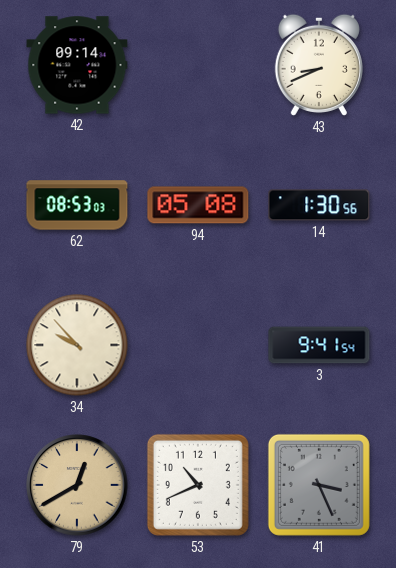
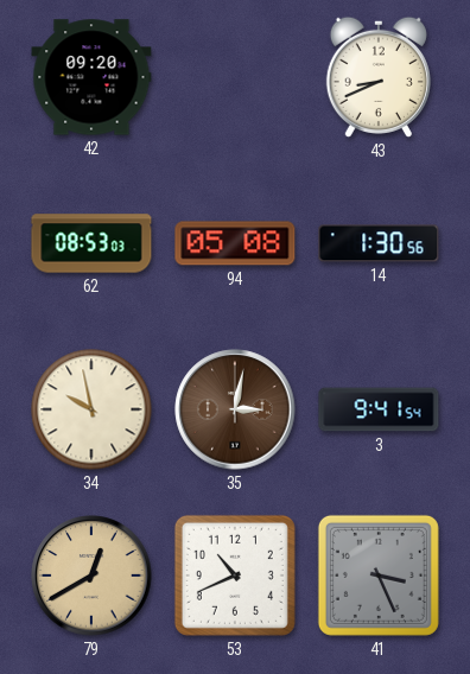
42: 09:14 -> 09:20 (91, 77)
34: 9:53 -> 9:58 (91, 409)
35: none -> 3:02 (235, 409)
